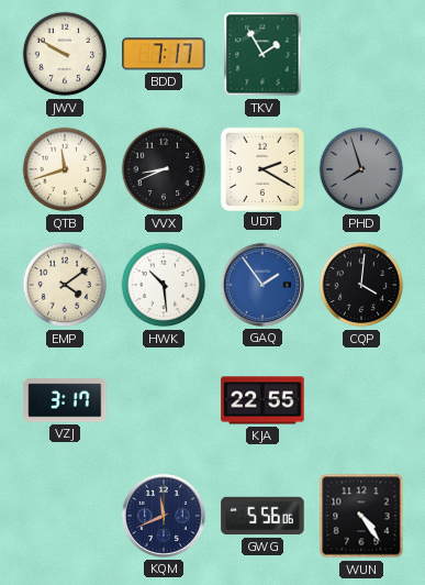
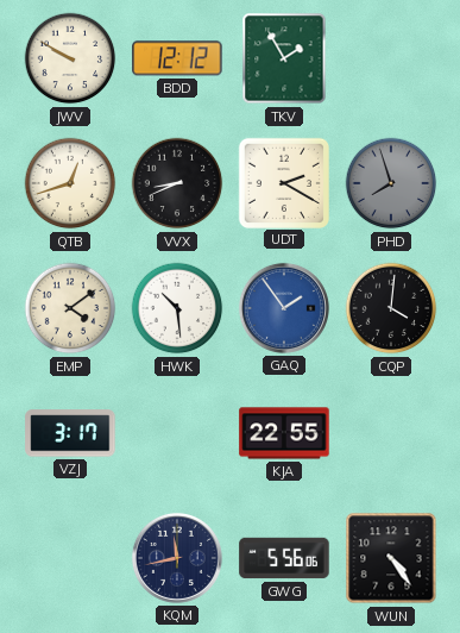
BDD: 7:17 -> 12:12 (177, 58)
QTB: 11:42 -> 12:42 (70, 183)
KQM: 11:41 -> 11:43 (177, 558)
